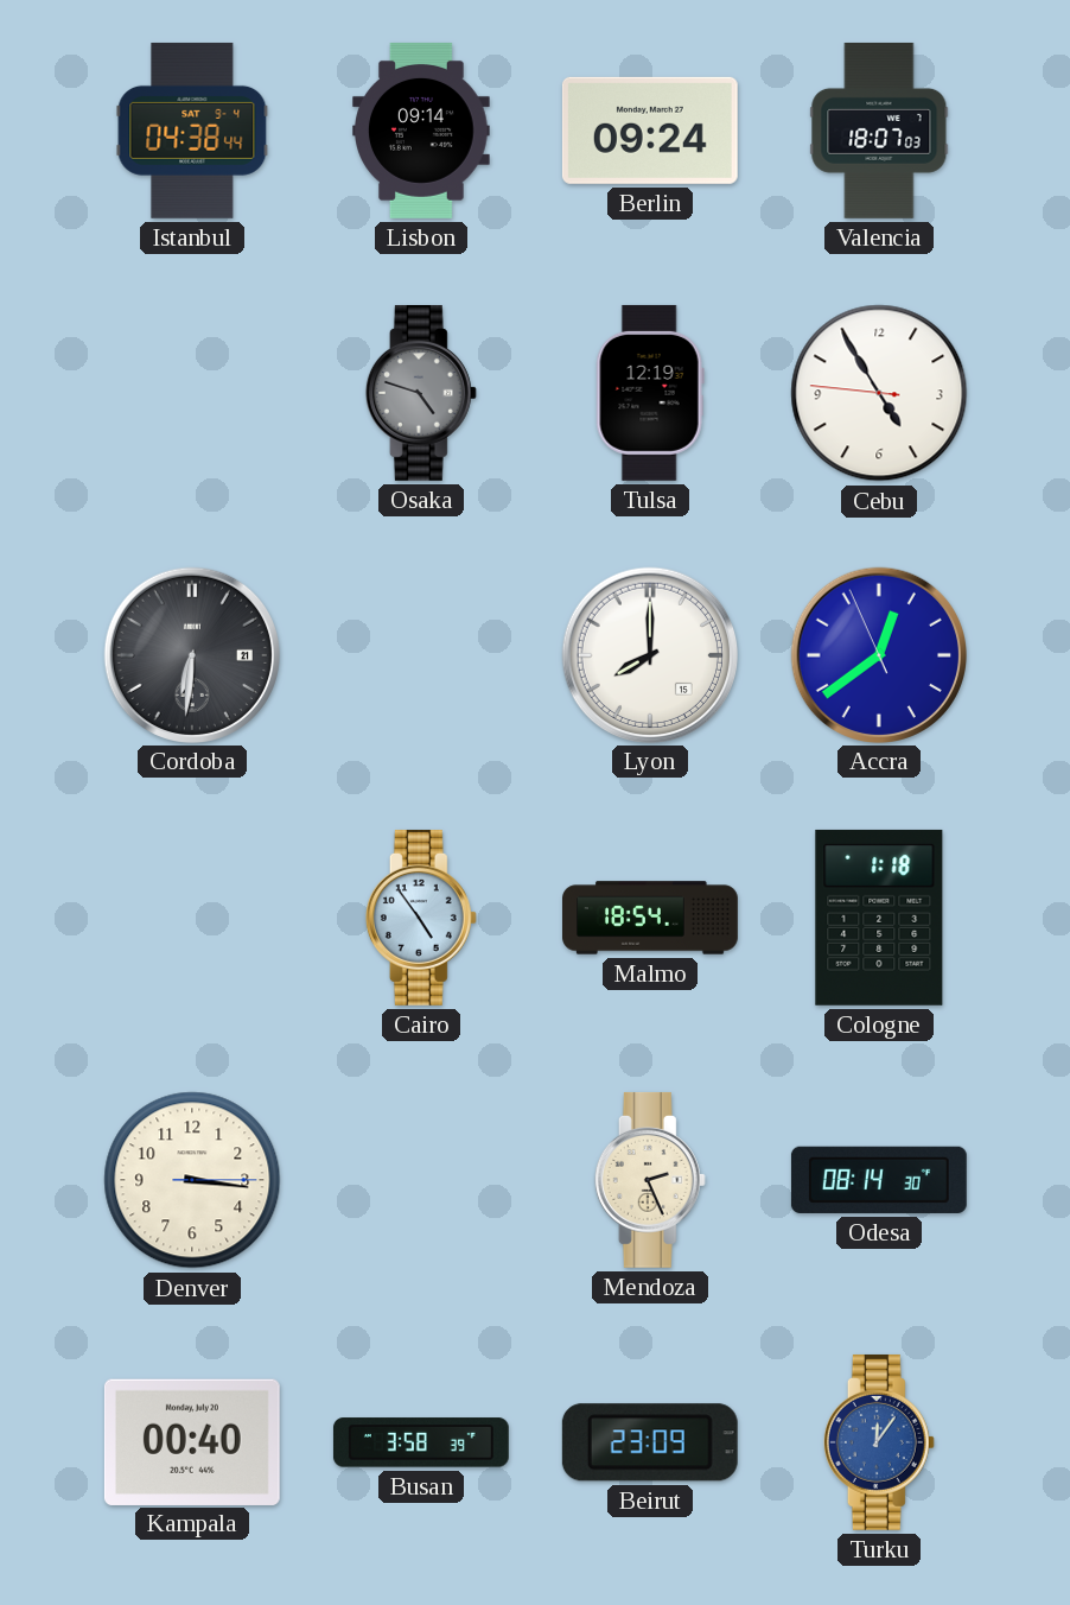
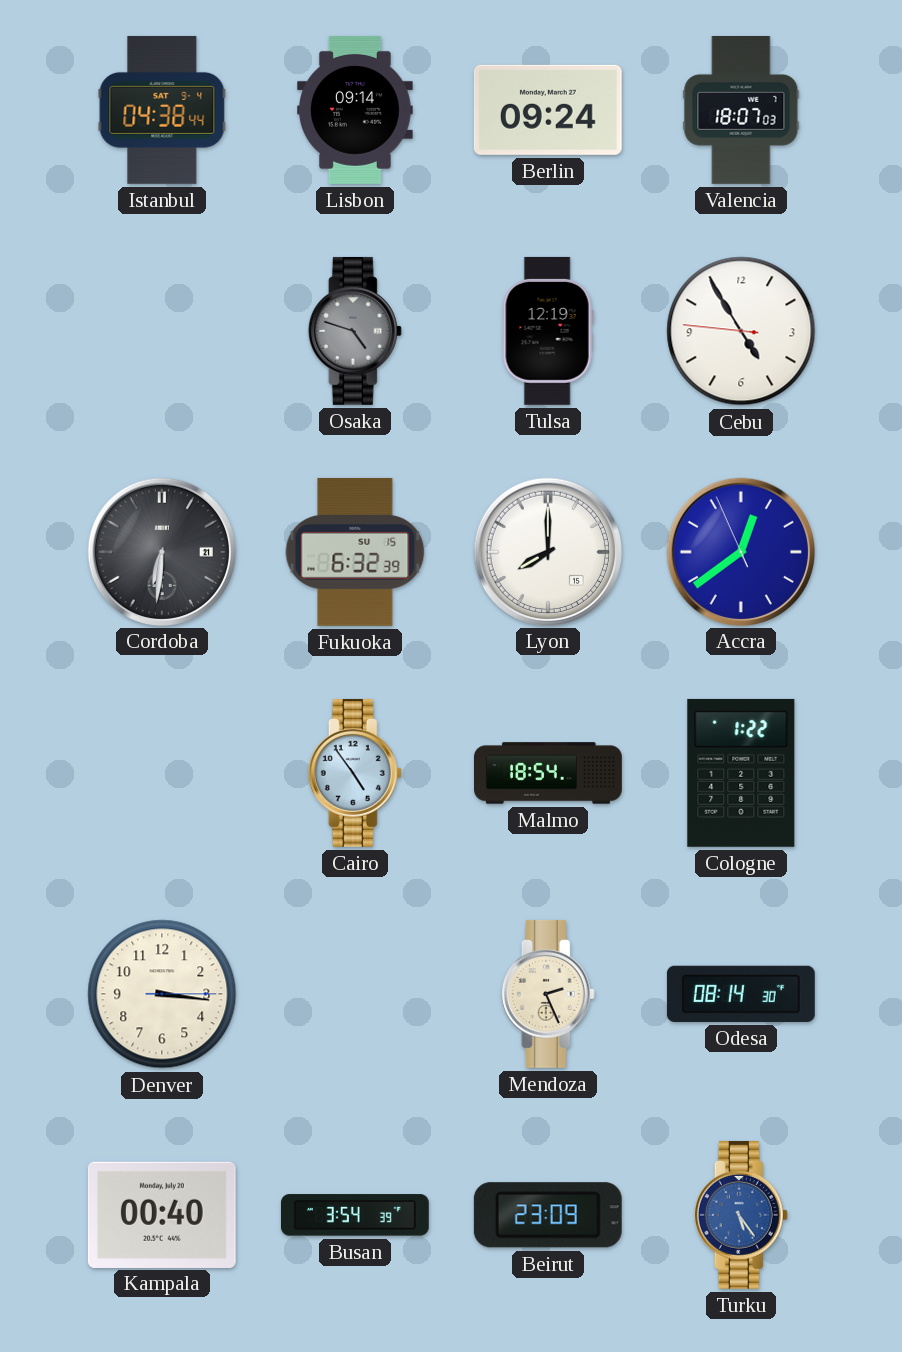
Fukuoka: none -> 6:32 (355, 552)
Cologne: 1:18 -> 1:22 (741, 773)
Busan: 3:58 -> 3:54 (355, 1215)
Turku: 12:06 -> 5:24 (741, 1215)
